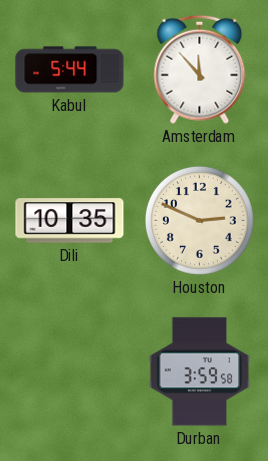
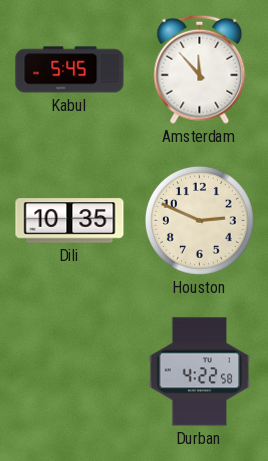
Kabul: 5:44 -> 5:45 (70, 70)
Durban: 3:59 -> 4:22 (200, 372)
